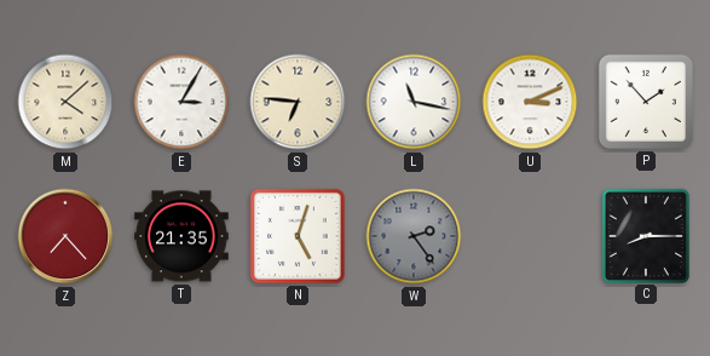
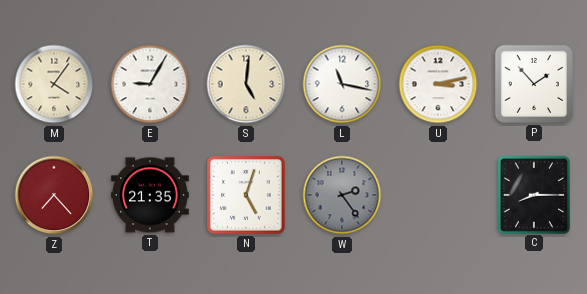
M: 4:08 -> 4:06 (54, 84)
E: 3:05 -> 9:05 (150, 84)
S: 6:46 -> 5:01 (246, 84)
U: 3:11 -> 3:13 (438, 84)
